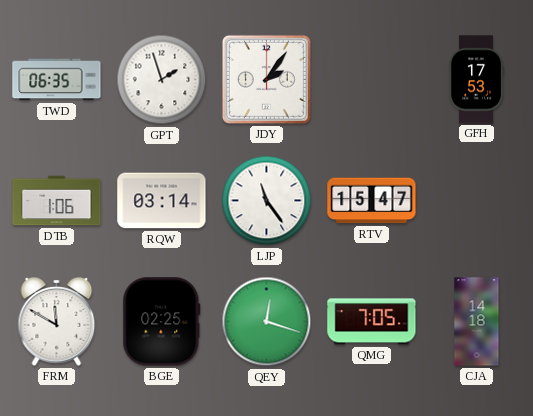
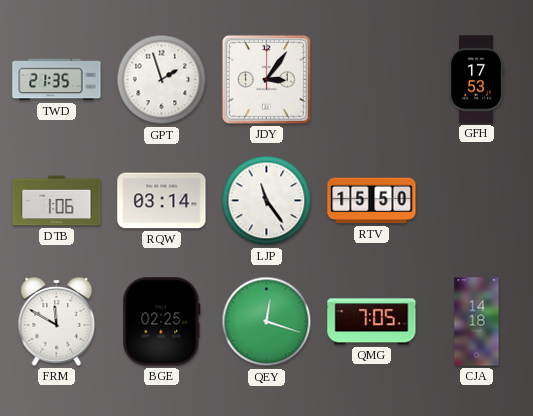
TWD: 06:35 -> 21:35 (57, 80)
JDY: 2:06 -> 3:06 (266, 79)
RTV: 15:47 -> 15:50 (372, 201)
